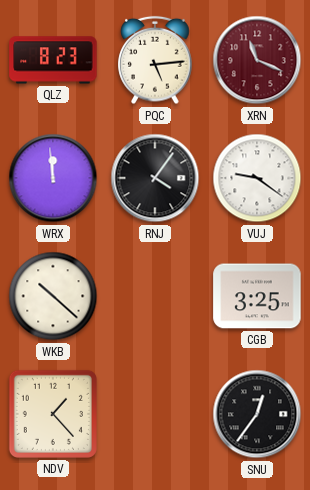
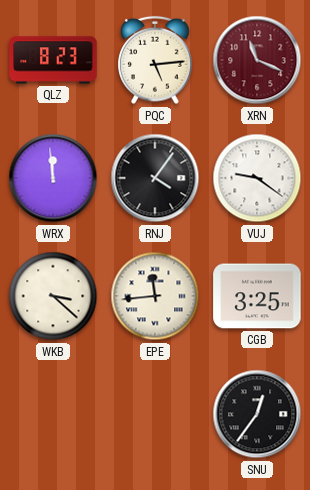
WKB: 10:22 -> 3:22 (53, 296)
EPE: none -> 11:44 (155, 296)
NDV: 1:23 -> none (53, 414)
